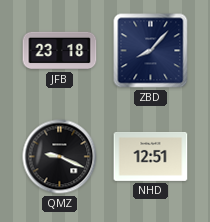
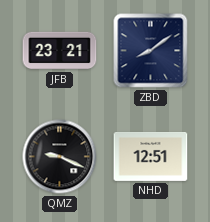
JFB: 23:18 -> 23:21 (60, 51)
ZBD: 8:07 -> 8:09 (151, 51)
